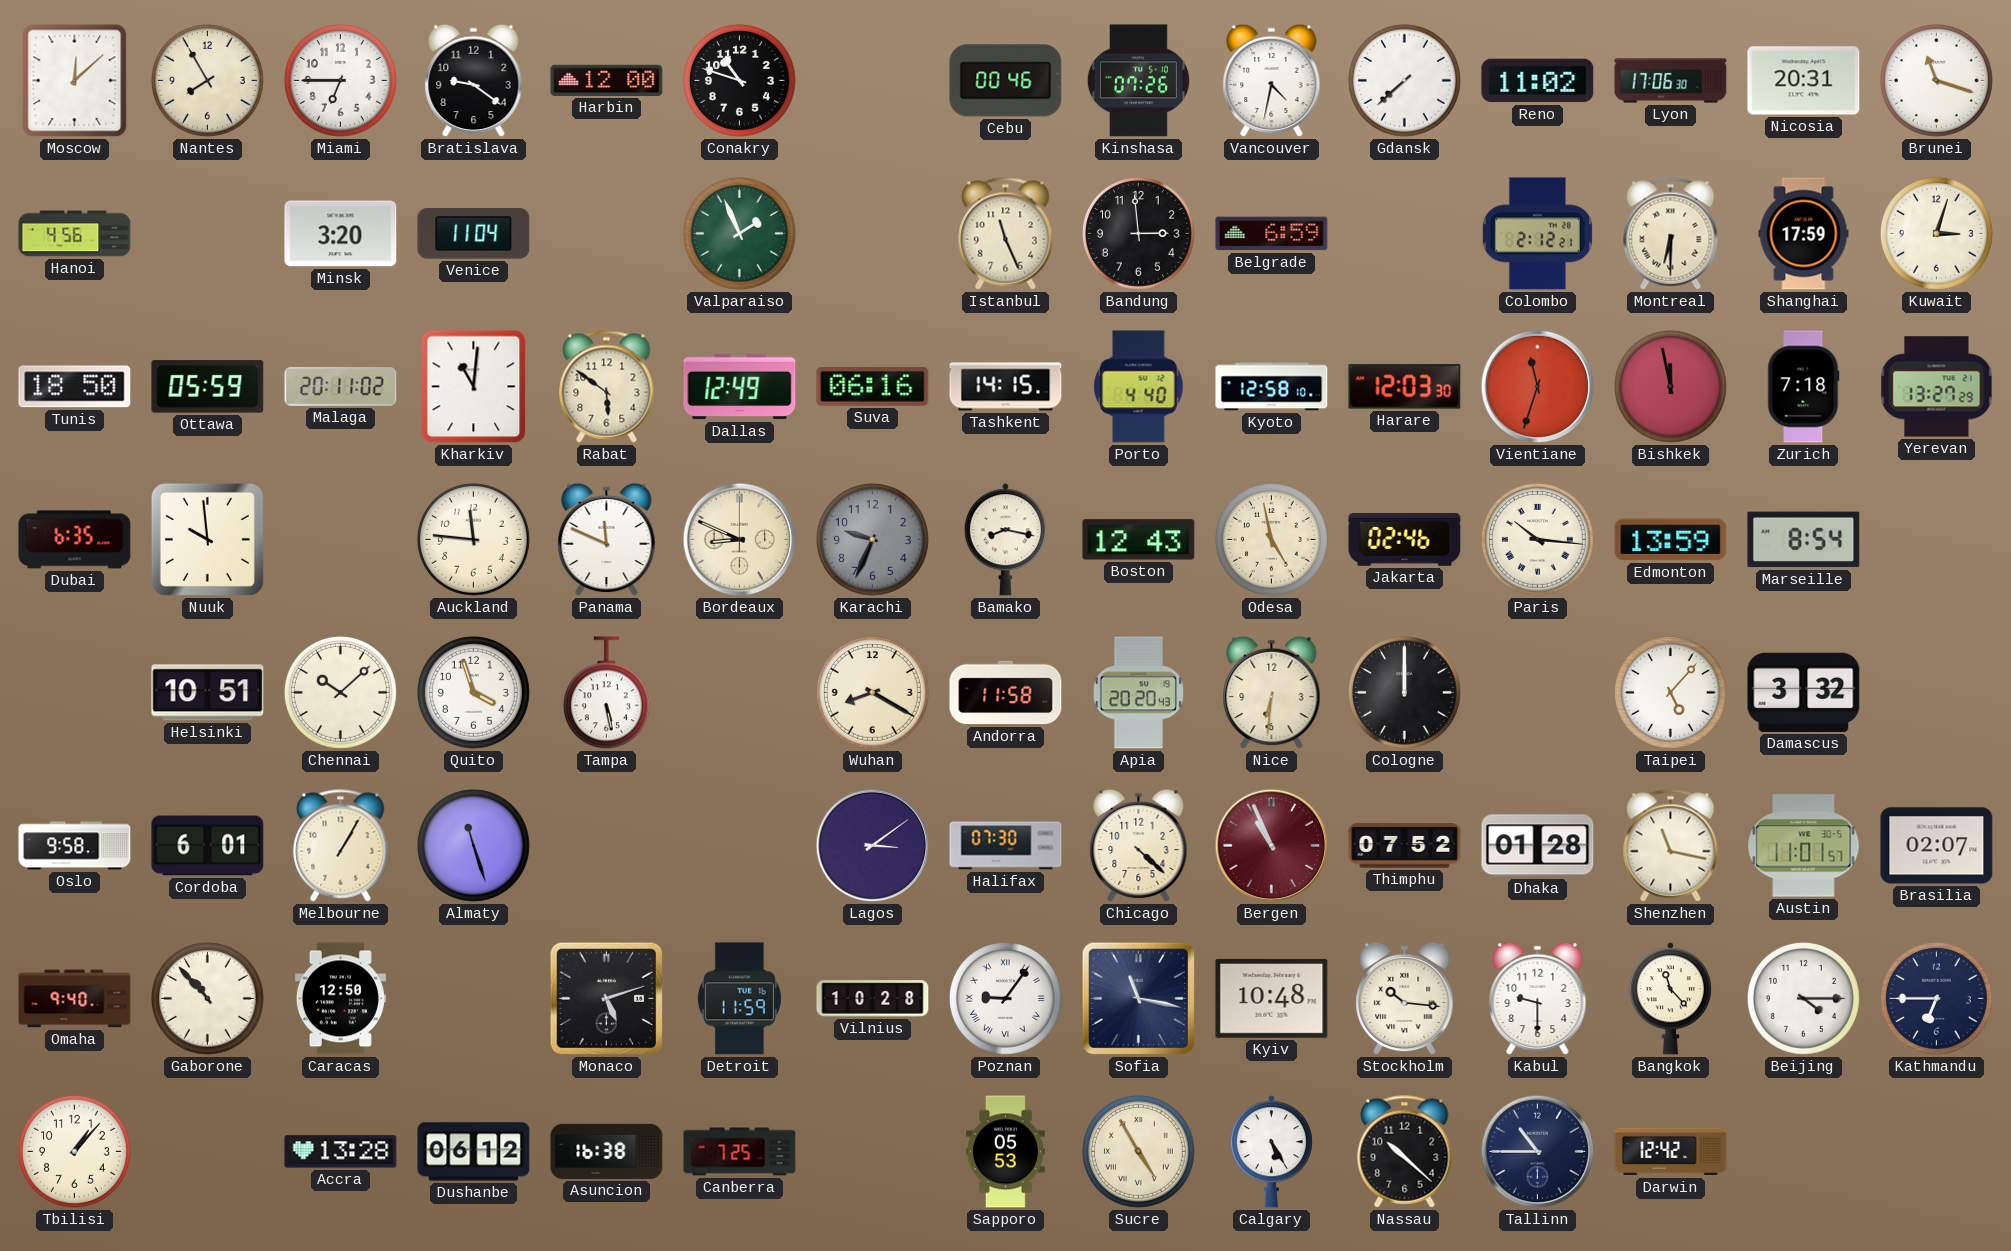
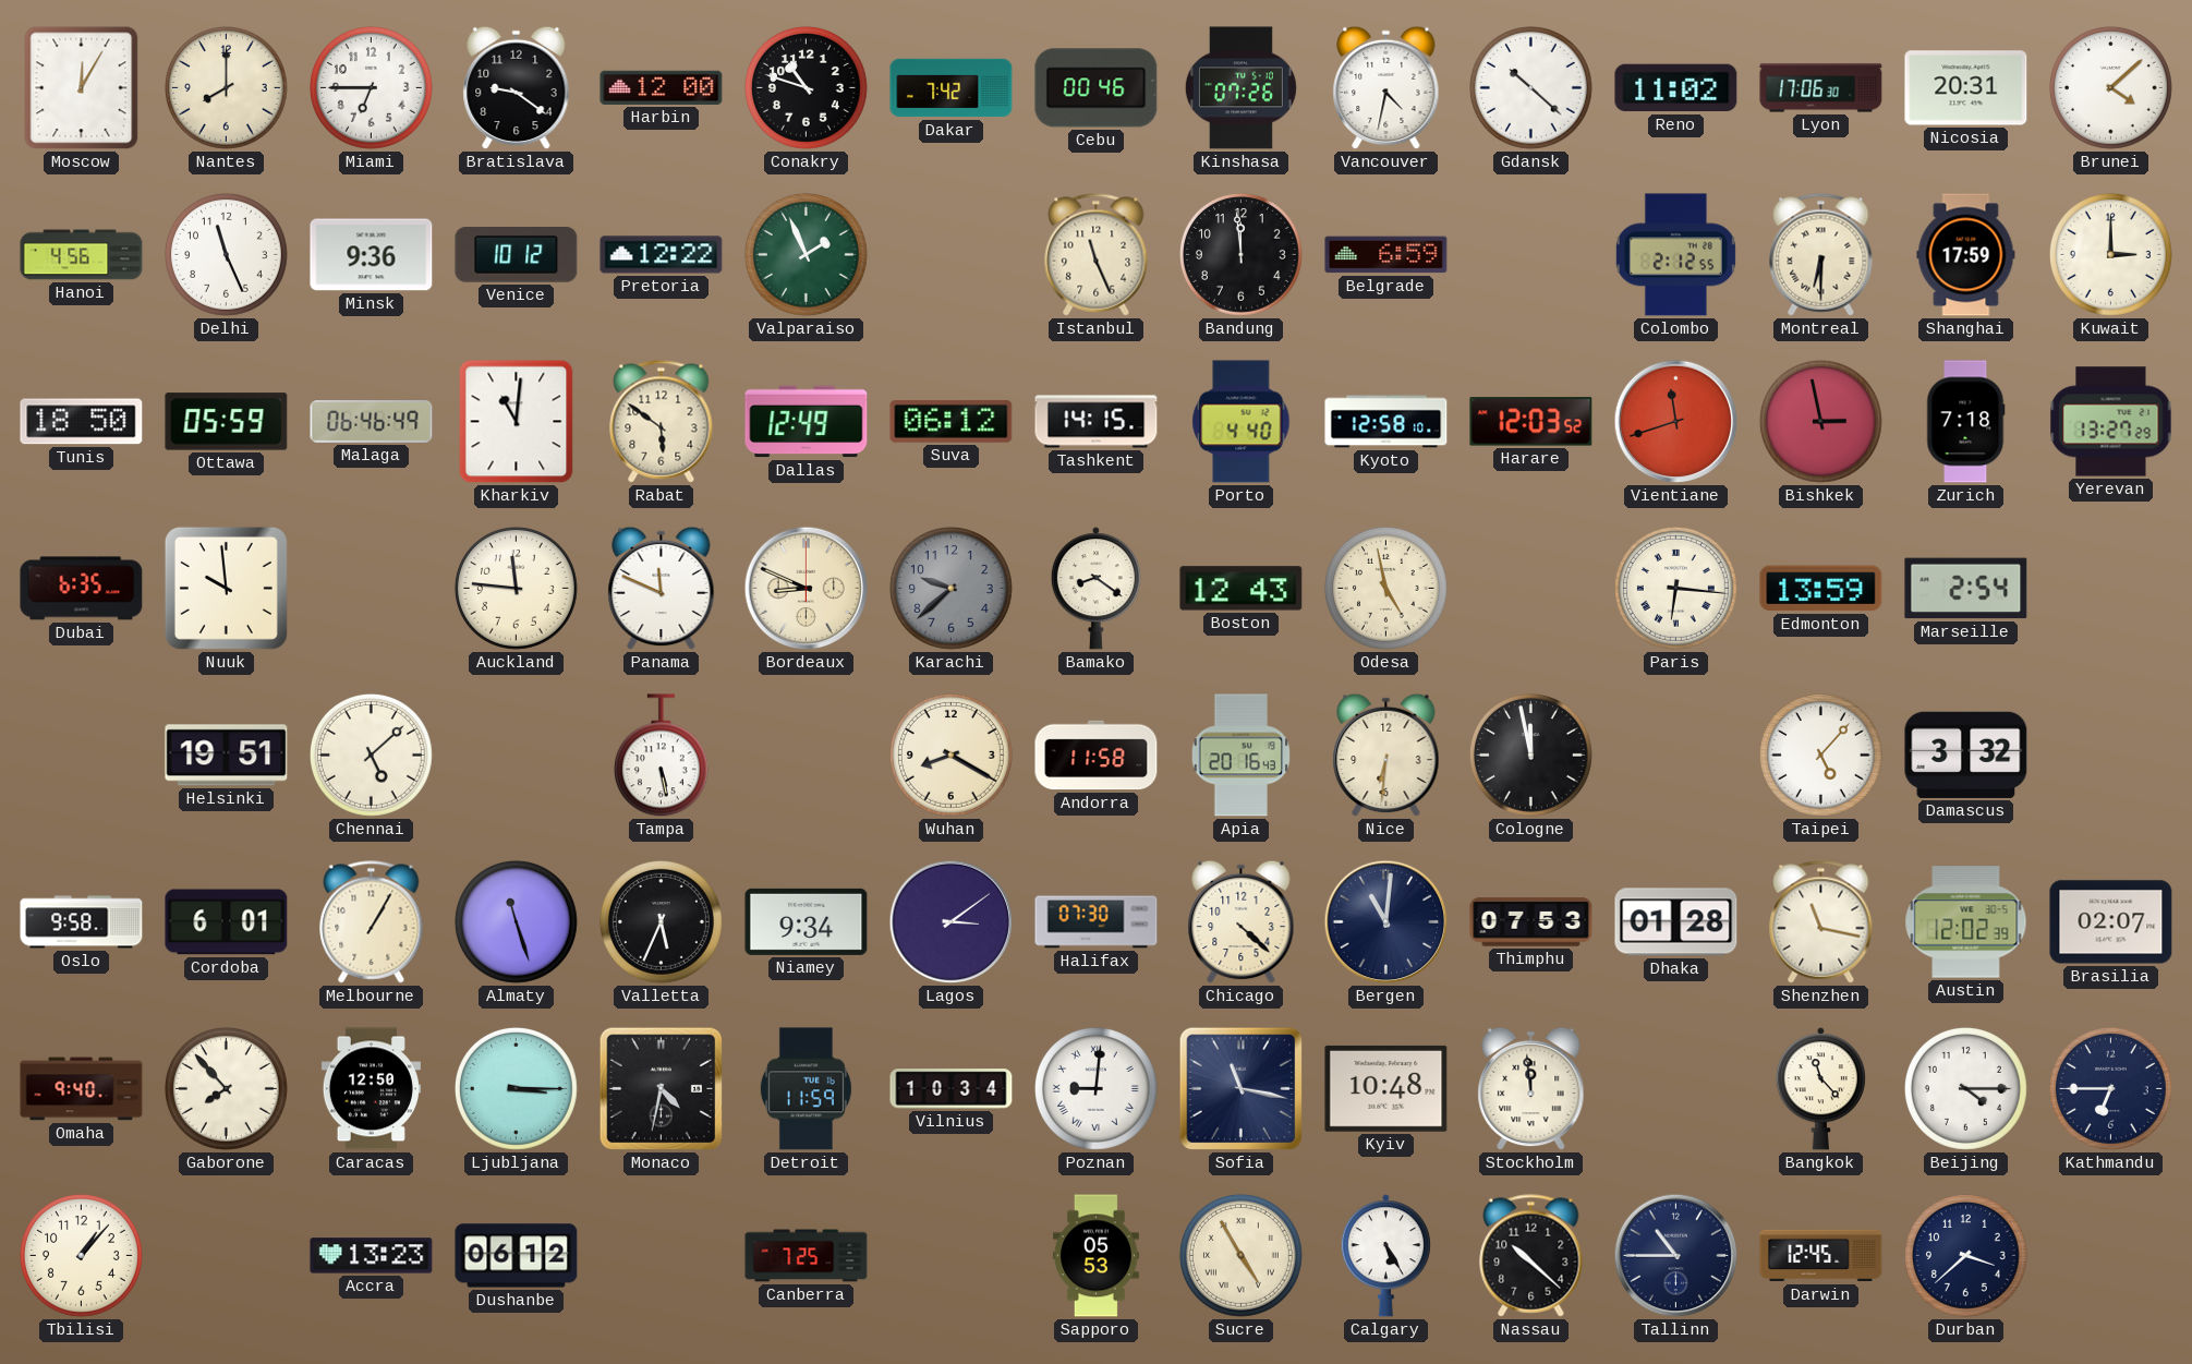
Moscow: 12:08 -> 12:05 (82, 88)
Nantes: 7:55 -> 8:00 (226, 87)
Dakar: none -> 7:42 (952, 88)
Gdansk: 7:38 -> 10:22 (1530, 87)
Brunei: 11:18 -> 4:08 (2110, 87)
Delhi: none -> 11:26 (226, 254)
Minsk: 3:20 -> 9:36 (372, 255)
Venice: 11:04 -> 10:12 (517, 255)
Pretoria: none -> 12:22 (662, 255)
Bandung: 2:59 -> 11:59 (1240, 254)
Colombo: 2:12:21 -> 2:12:55 (1675, 255)
Kuwait: 3:03 -> 3:00 (2110, 254)
Malaga: 20:11 -> 06:46 (372, 422)
Suva: 06:16 -> 06:12 (952, 421)
Harare: 12:03:30 -> 12:03:52 (1531, 422)
Vientiane: 11:33 -> 11:42 (1676, 422)
Bishkek: 11:58 -> 2:58 (1820, 421)
Karachi: 9:34 -> 9:38 (950, 588)
Bamako: 8:17 -> 8:21 (1095, 589)
Jakarta: 02:46 -> none (1405, 540)
Paris: 10:16 -> 6:16 (1675, 588)
Marseille: 8:54 -> 2:54 (1966, 589)
Helsinki: 10:51 -> 19:51 (227, 756)
Chennai: 10:08 -> 5:08 (371, 755)
Quito: 3:57 -> none (473, 692)
Apia: 20:20 -> 20:16 (1242, 756)
Cologne: 12:00 -> 11:58 (1530, 755)
Valletta: none -> 5:34 (661, 921)
Niamey: none -> 9:34 (807, 921)
Bergen: 10:56 -> 11:01 (1386, 922)
Bergen dial: burgundy -> navy (1386, 922)
Thimphu: 07:52 -> 07:53 (1531, 922)
Austin: 11:01 -> 12:02 (1966, 922)
Gaborone: 10:53 -> 7:53 (226, 1088)
Ljubljana: none -> 3:15 (516, 1088)
Monaco: 5:12 -> 4:32 (662, 1089)
Vilnius: 10:28 -> 10:34 (952, 1089)
Poznan: 9:06 -> 9:01 (1095, 1088)
Stockholm: 10:16 -> 11:59 (1531, 1089)
Kabul: 9:30 -> none (1538, 999)
Accra: 13:28 -> 13:23 (372, 1256)
Asuncion: 16:38 -> none (607, 1151)
Darwin: 12:42 -> 12:45 (1821, 1256)
Durban: none -> 3:38 (1965, 1255)
